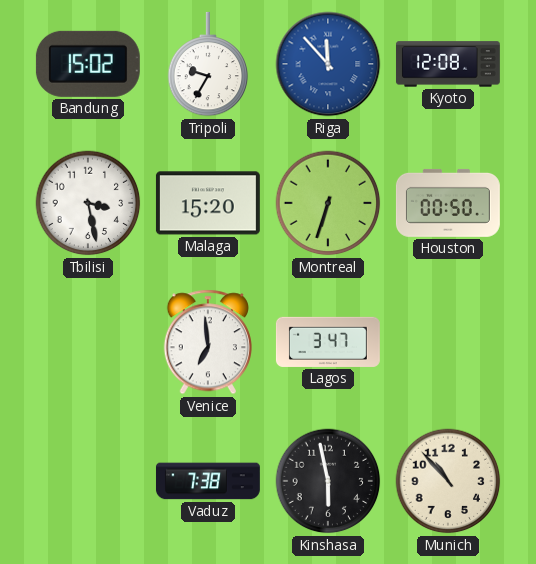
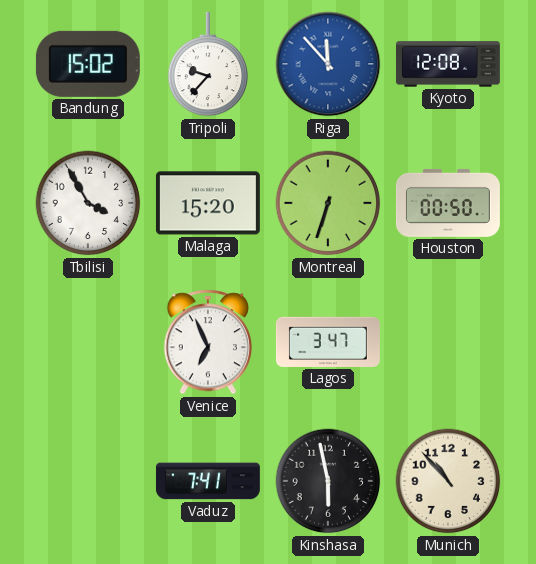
Tripoli: 9:35 -> 9:37 (208, 64)
Tbilisi: 3:28 -> 3:55 (88, 203)
Venice: 6:59 -> 6:56 (208, 342)
Vaduz: 7:38 -> 7:41 (208, 481)
